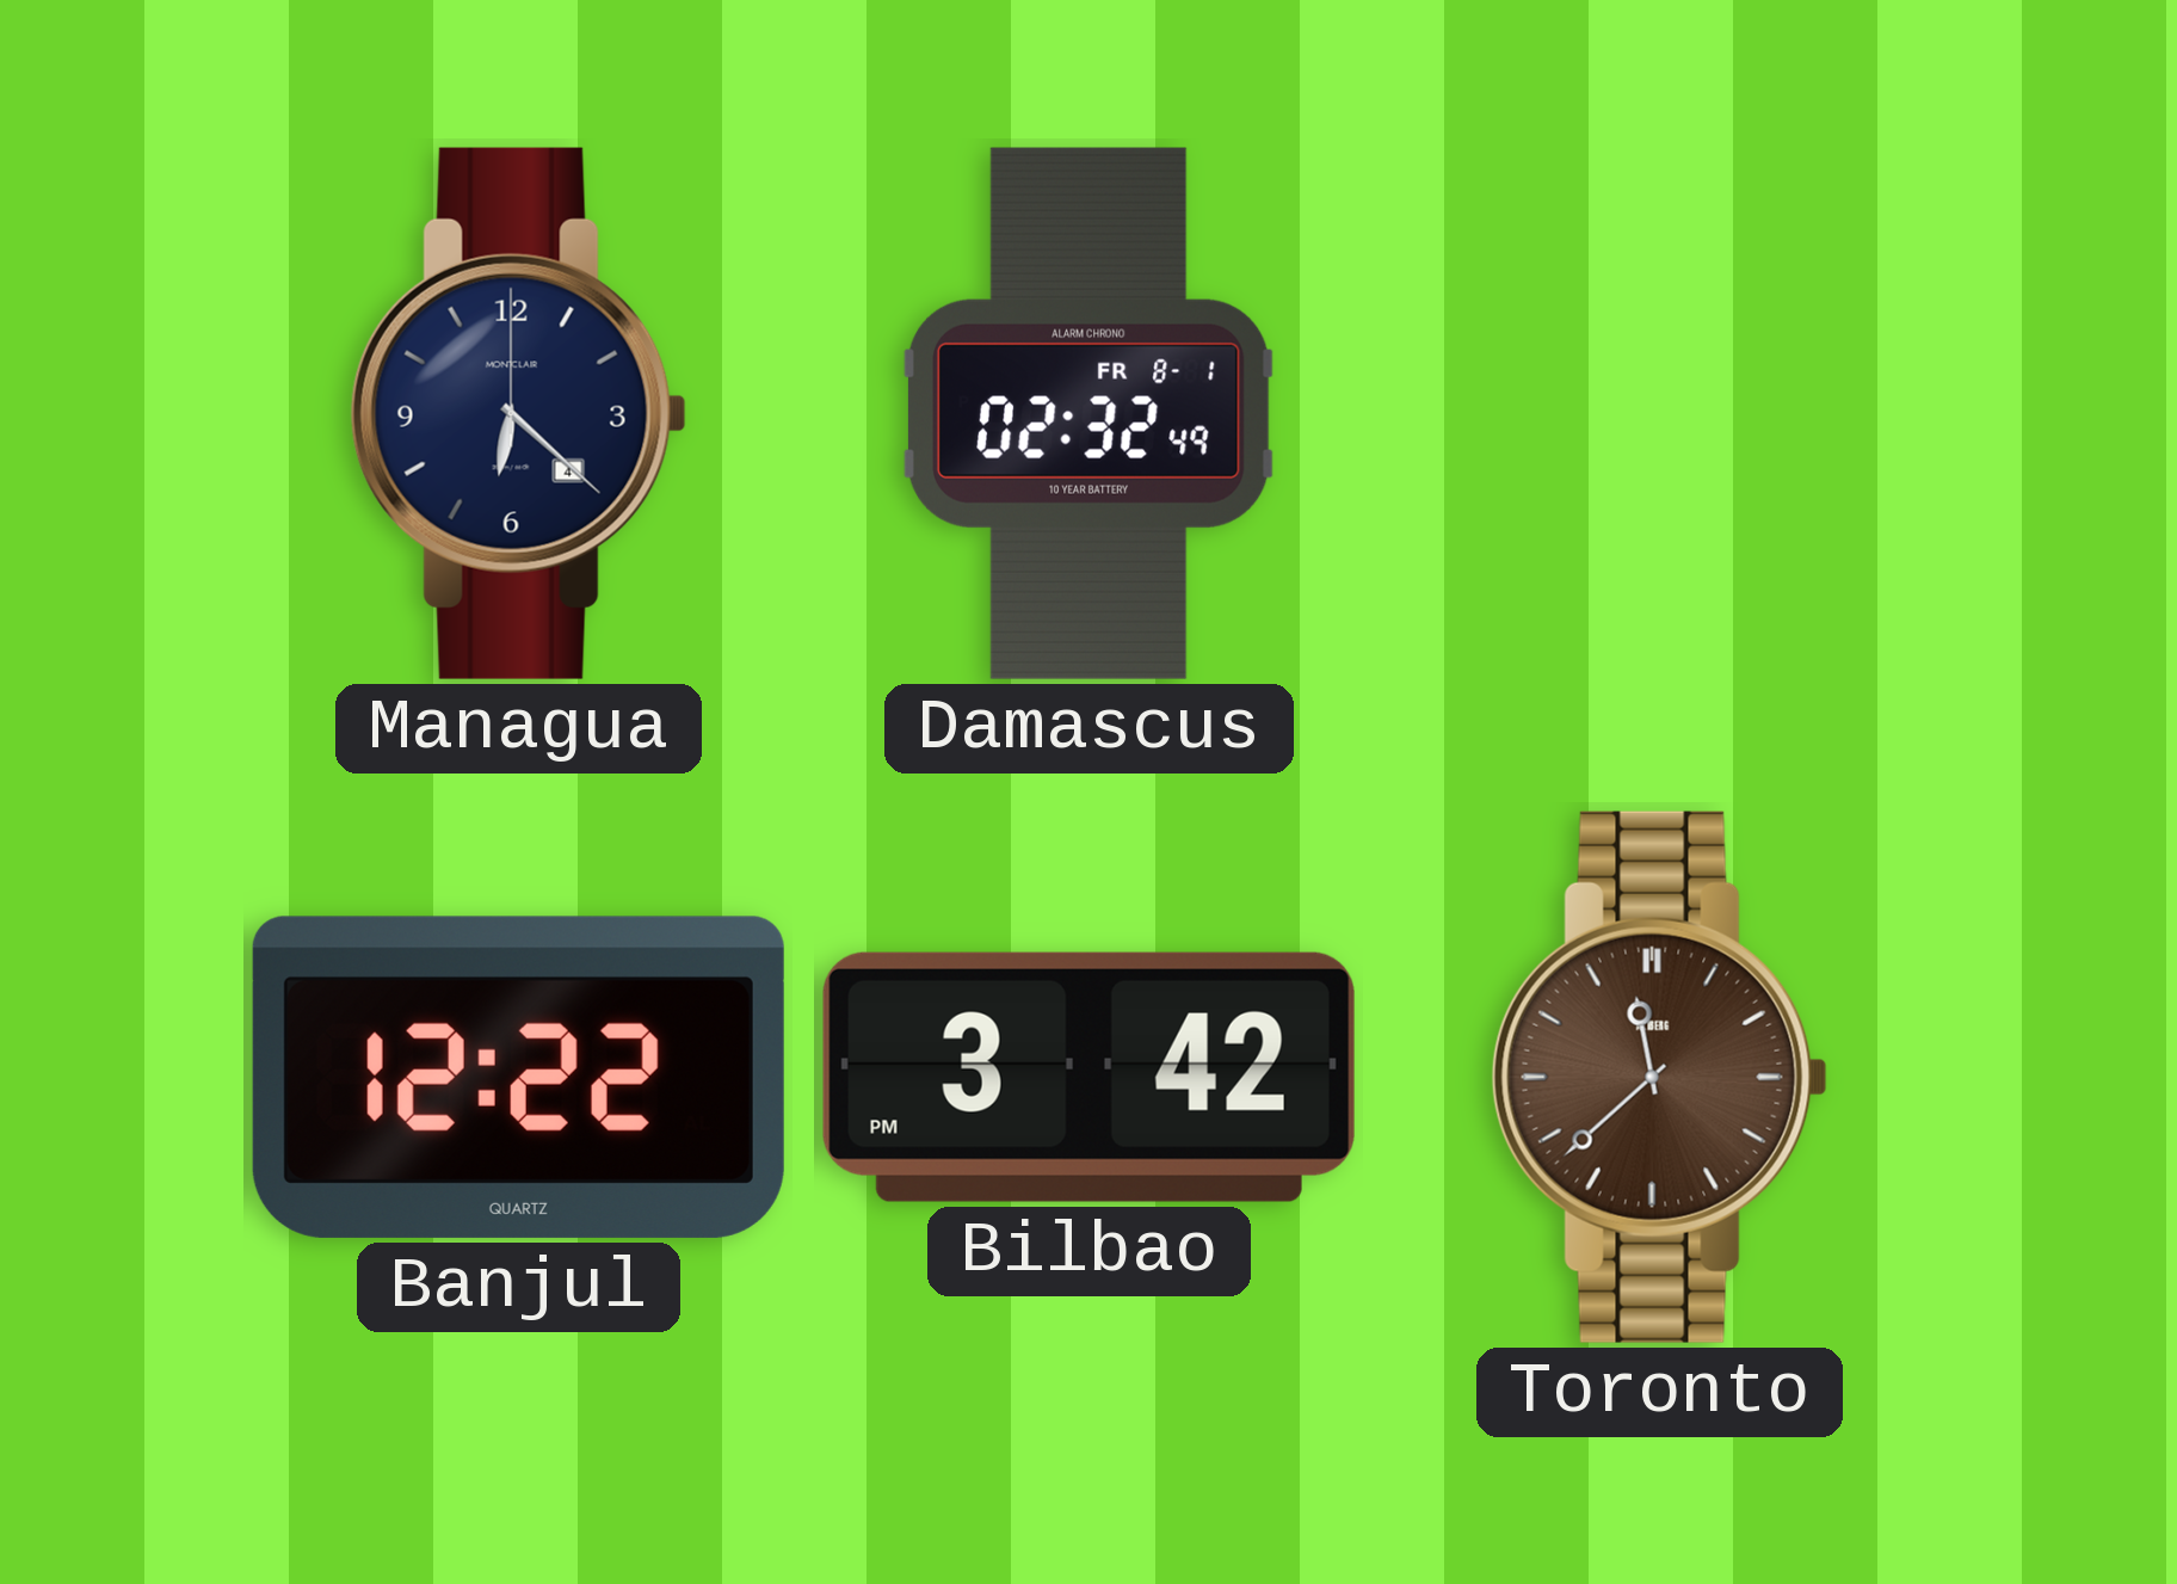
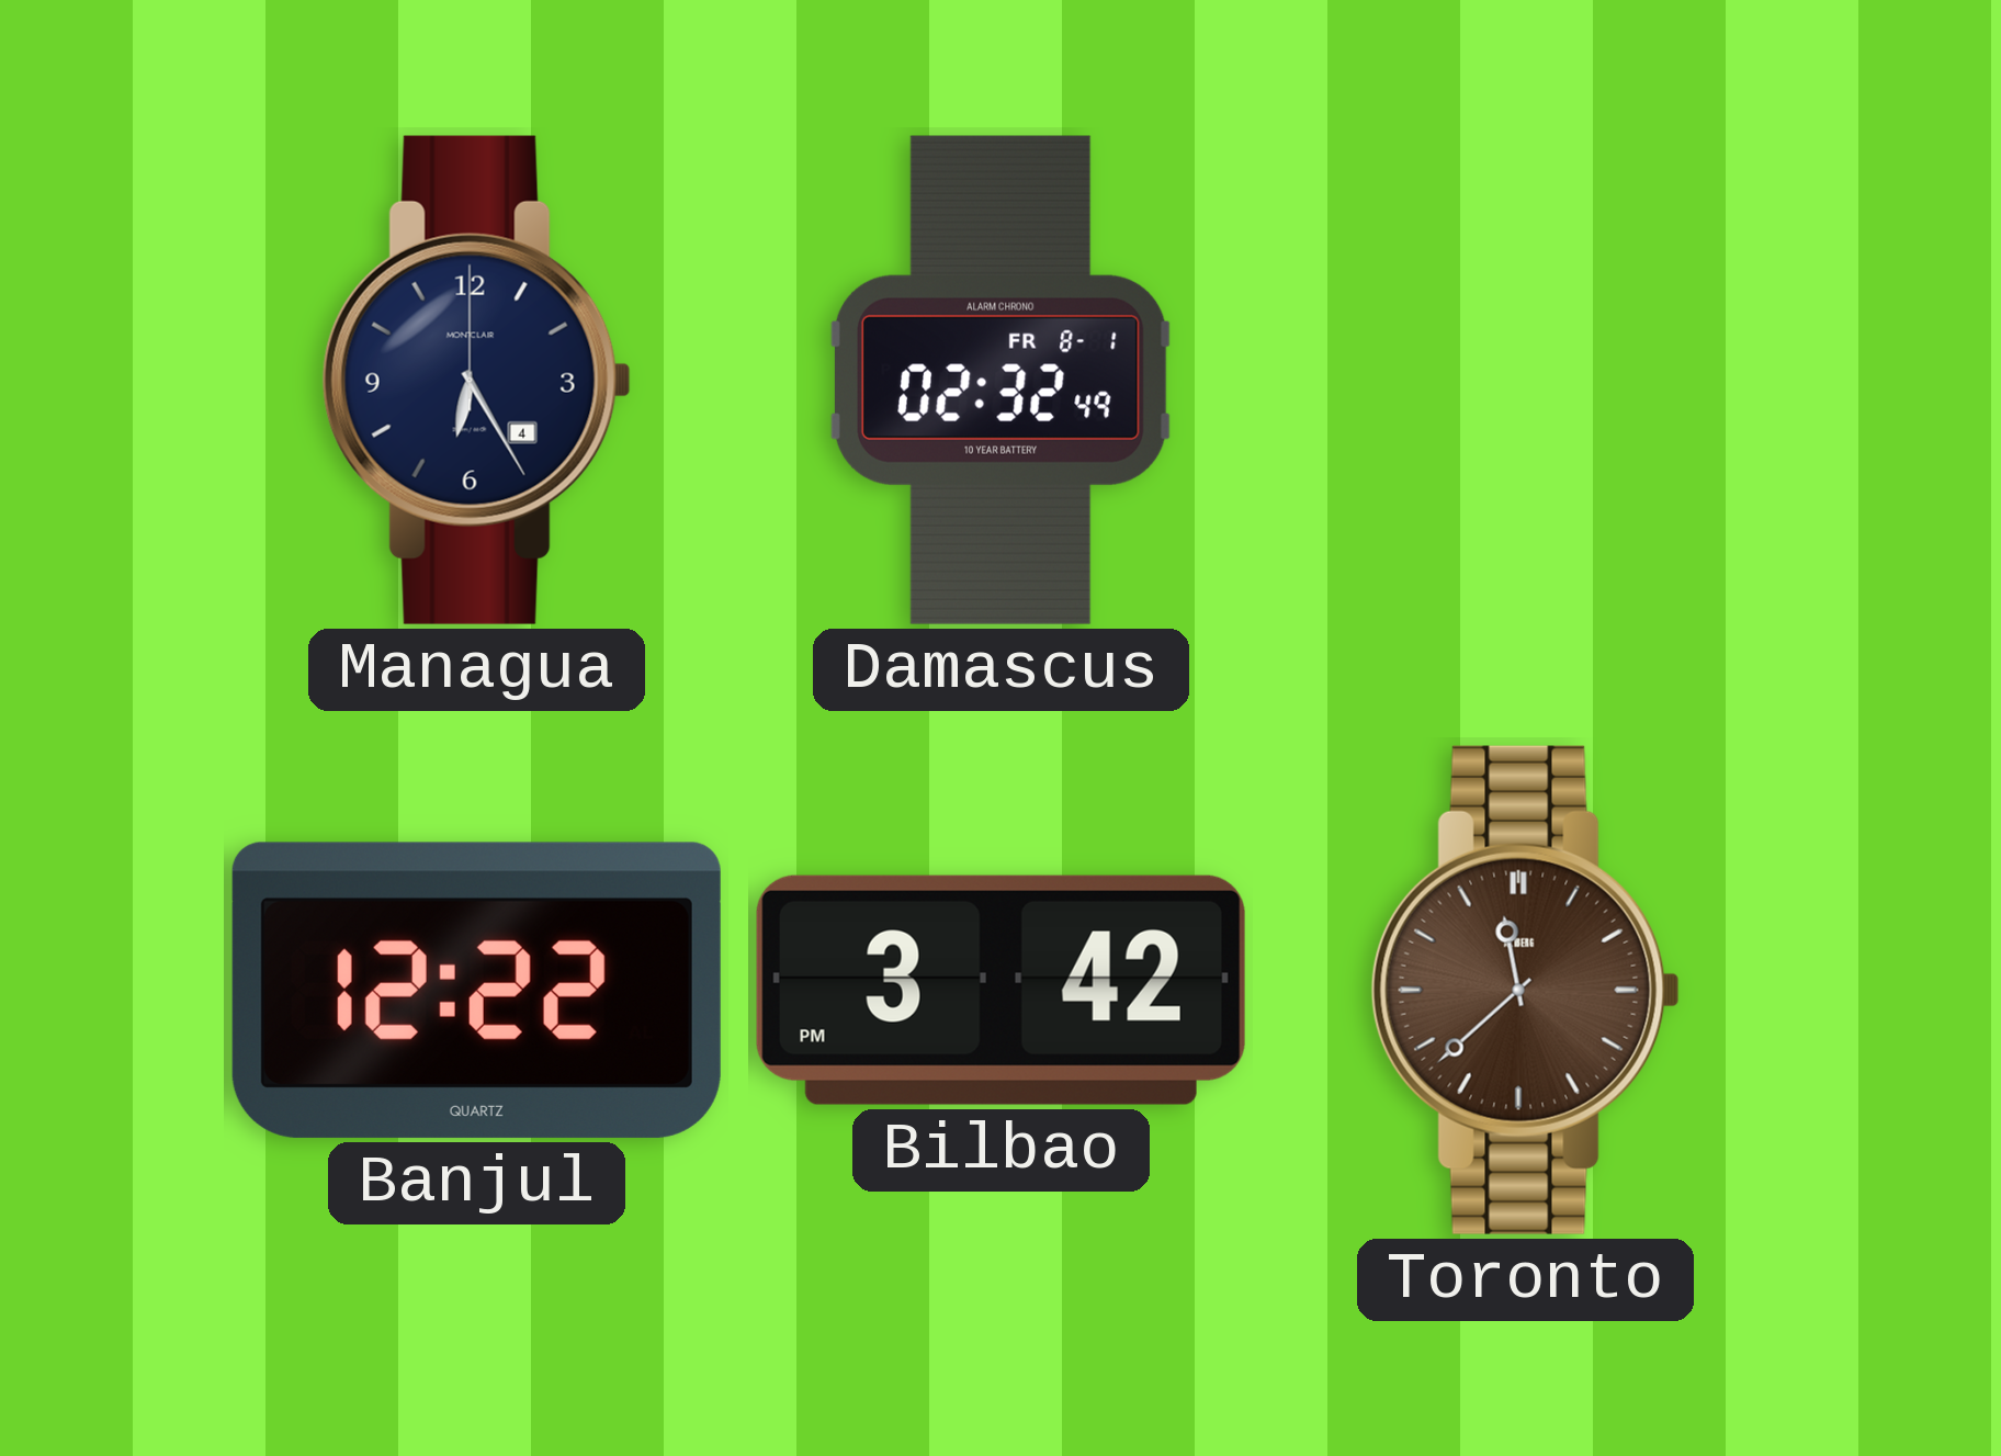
Managua: 6:22 -> 6:25 (476, 380)
